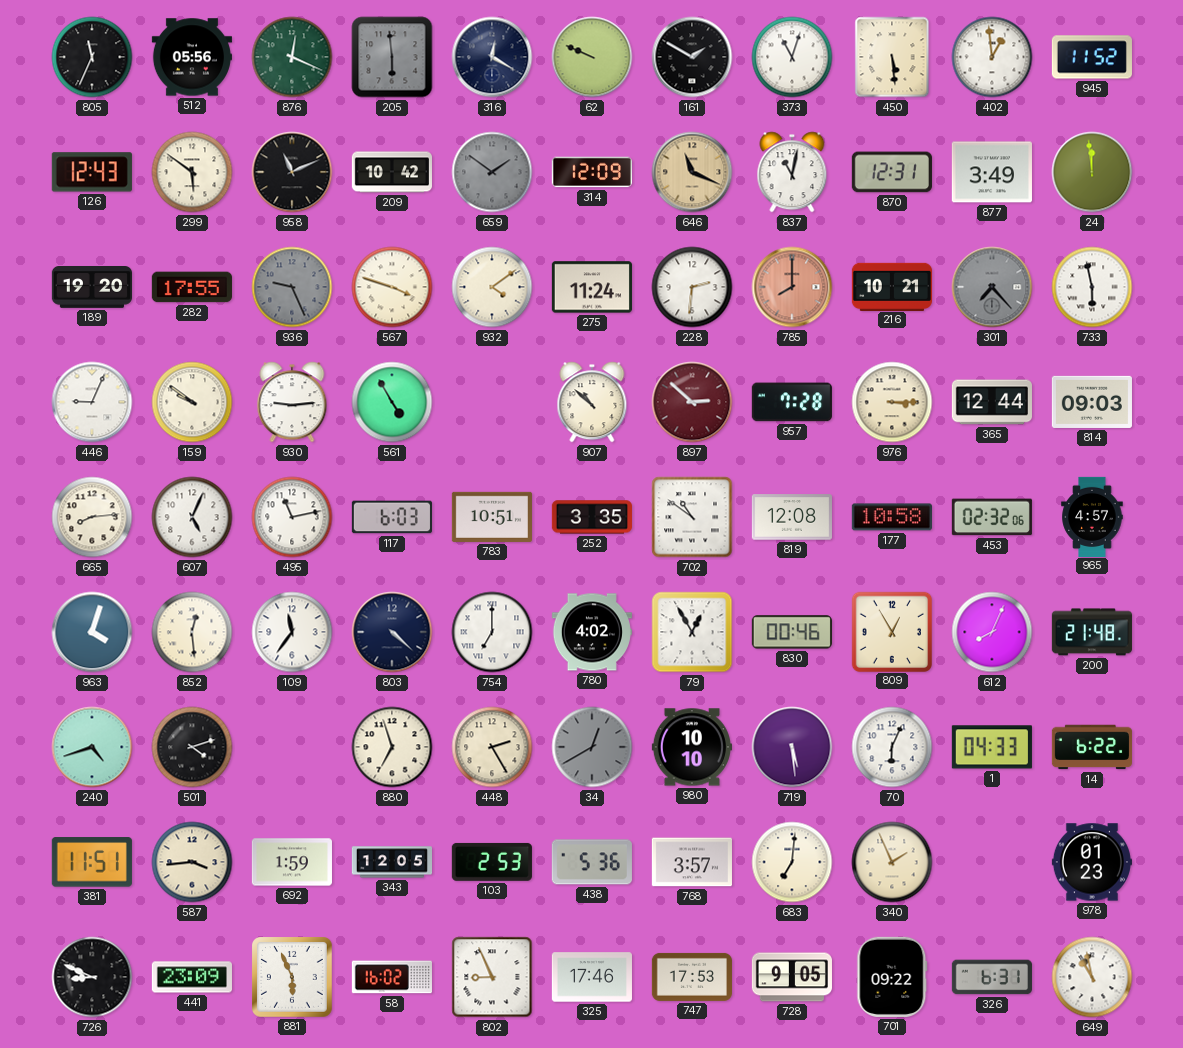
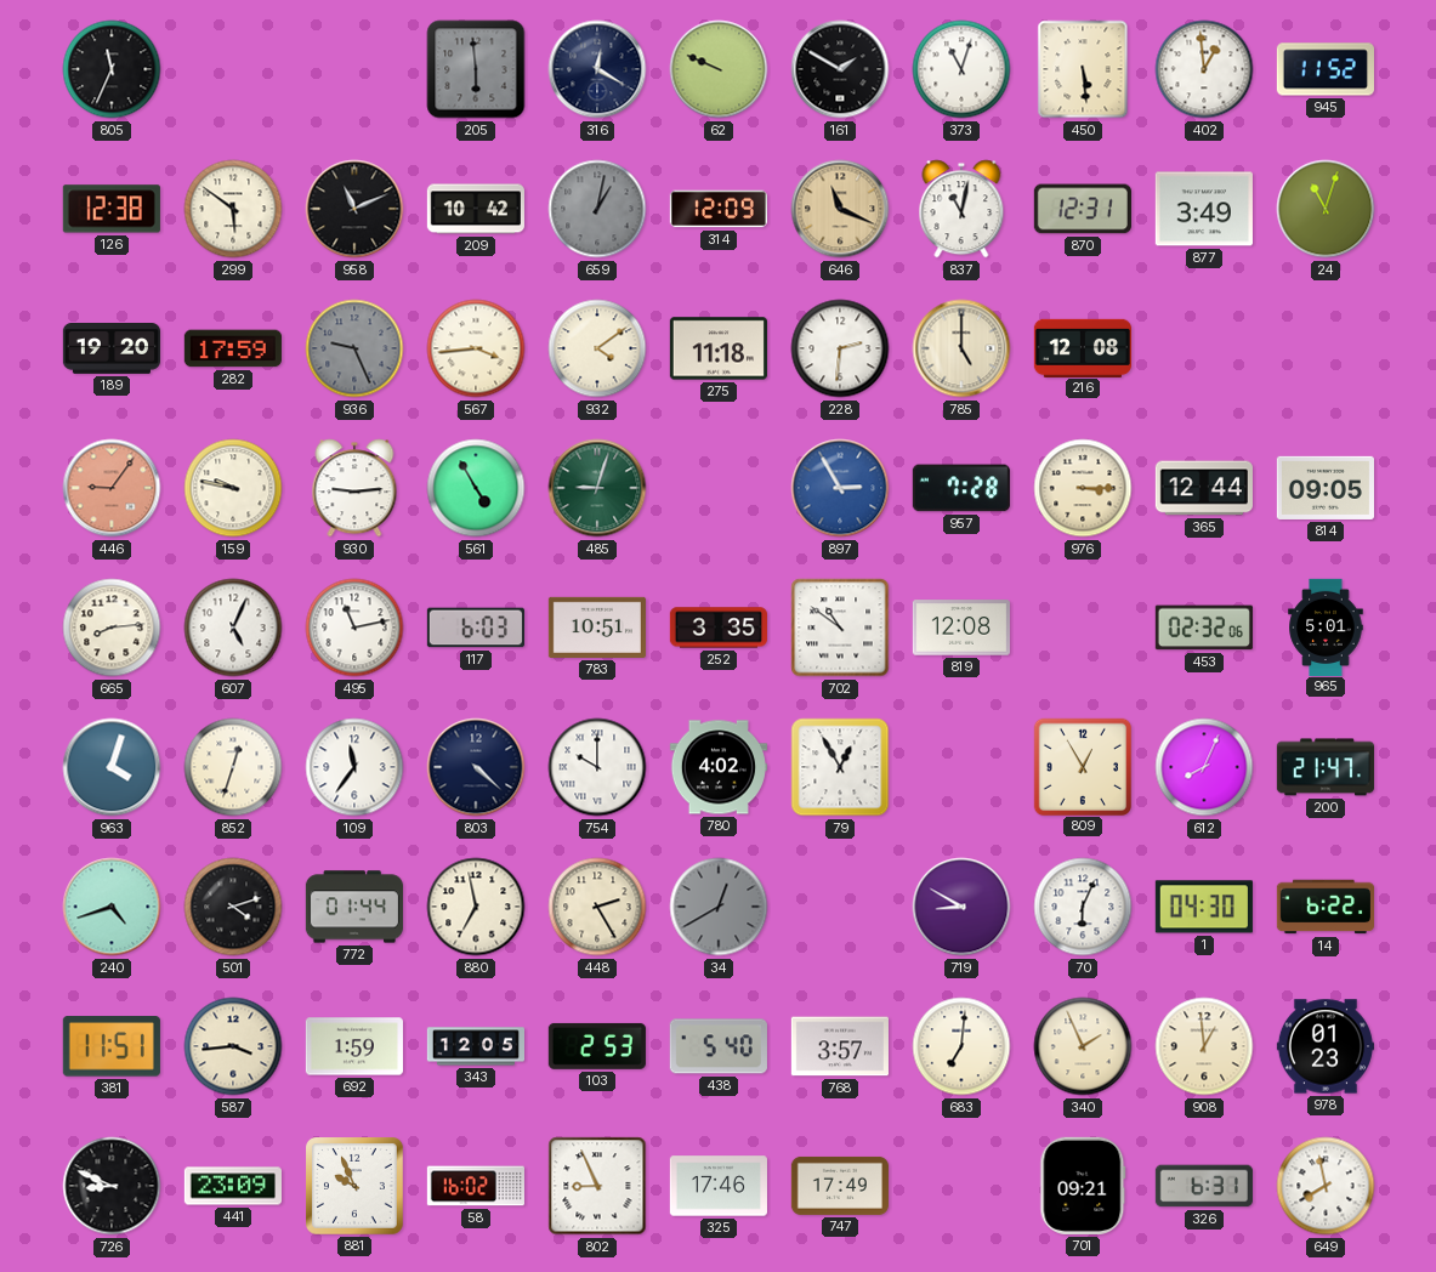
512: 05:56 -> none (192, 57)
876: 12:19 -> none (292, 57)
126: 12:43 -> 12:38 (112, 209)
659: 1:51 -> 1:02 (597, 209)
24: 11:59 -> 11:03 (1326, 209)
282: 17:55 -> 17:59 (233, 348)
567: 3:48 -> 3:44 (476, 348)
275: 11:24 -> 11:18 (719, 348)
785: 8:00 -> 5:00 (961, 348)
785 dial: salmon -> cream (961, 348)
216: 10:21 -> 12:08 (1082, 347)
301: 7:23 -> none (992, 287)
733: 5:58 -> none (1092, 287)
446: 9:04 -> 9:06 (112, 488)
446 dial: white -> salmon (112, 488)
159: 9:51 -> 9:47 (233, 488)
485: none -> 9:03 (597, 488)
907: 10:52 -> none (592, 402)
897: 2:52 -> 2:55 (840, 488)
897 dial: burgundy -> blue (840, 488)
814: 09:03 -> 09:05 (1326, 488)
177: 10:58 -> none (892, 517)
965: 4:57 -> 5:01 (1326, 626)
852: 12:29 -> 12:33 (233, 767)
754: 7:00 -> 10:00 (597, 767)
830: 00:46 -> none (792, 632)
200: 21:48 -> 21:47 (1326, 767)
772: none -> 01:44 (354, 907)
880: 6:57 -> 6:58 (476, 907)
980: 10:10 -> none (692, 747)
719: 5:29 -> 8:50 (961, 907)
1: 04:33 -> 04:30 (1204, 907)
438: 5:36 -> 5:40 (719, 1046)
908: none -> 12:59 (1204, 1046)
881: 5:56 -> 9:56 (356, 1187)
747: 17:53 -> 17:49 (840, 1186)
728: 9:05 -> none (792, 977)
701: 09:22 -> 09:21 (1083, 1186)
649: 10:58 -> 7:58 (1326, 1186)
